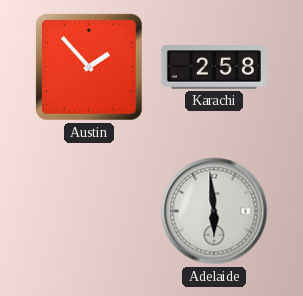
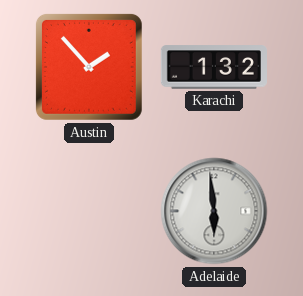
Karachi: 2:58 -> 1:32 (214, 67)
